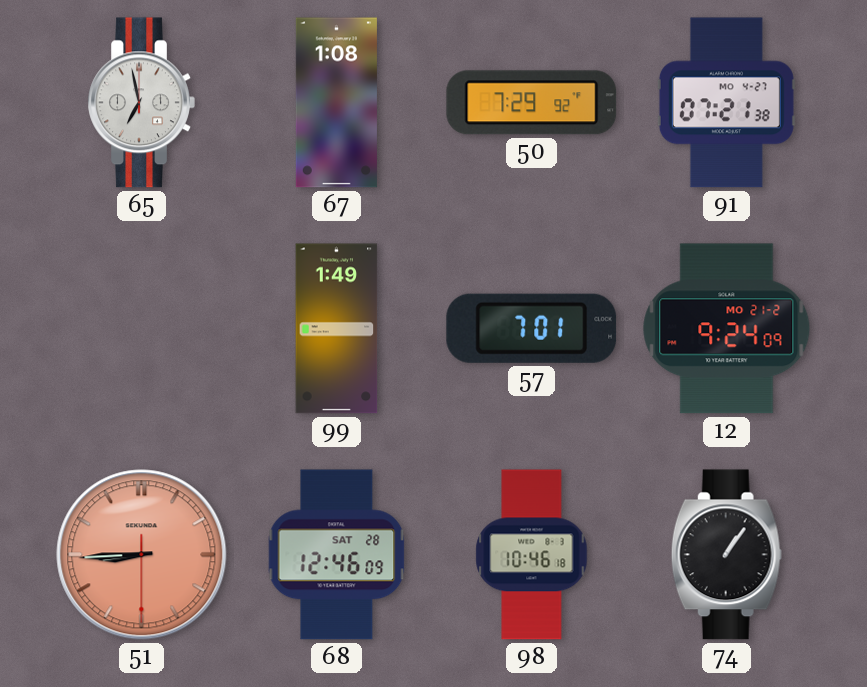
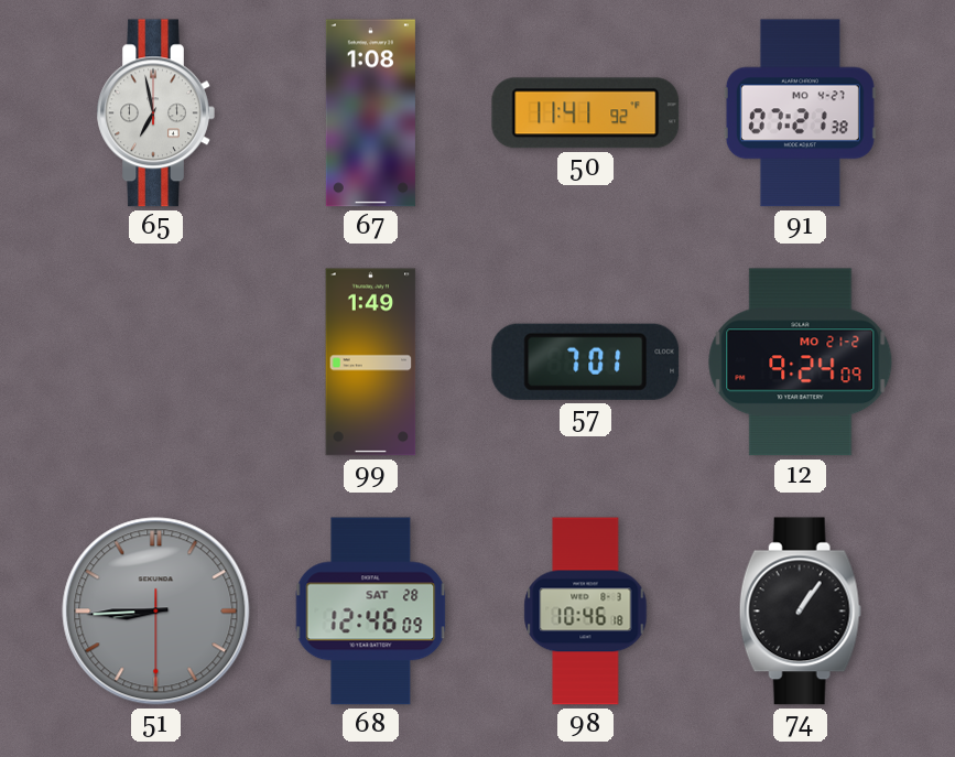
50: 7:29 -> 11:41 (586, 113)
51 dial: salmon -> grey (156, 612)
